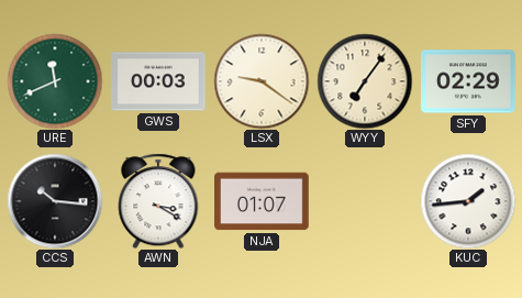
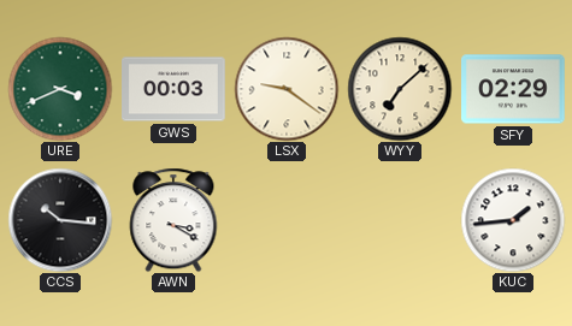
URE: 11:41 -> 3:41 (60, 89)
WYY: 7:06 -> 7:08 (400, 89)
NJA: 01:07 -> none (262, 201)
